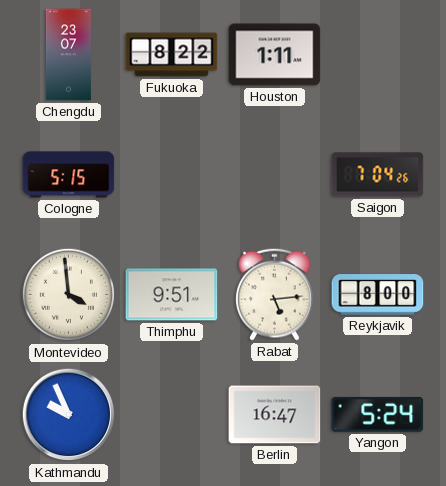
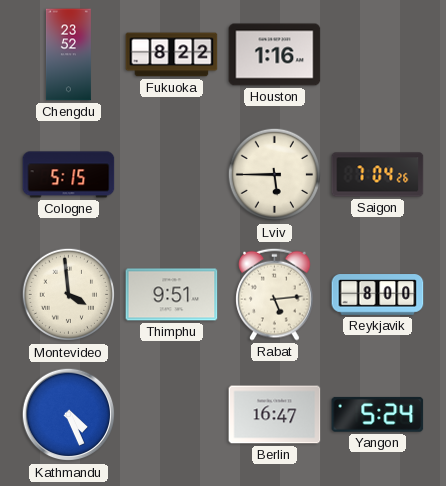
Chengdu: 23:07 -> 23:52 (68, 55)
Houston: 1:11 -> 1:16 (275, 55)
Lviv: none -> 5:45 (275, 175)
Kathmandu: 9:56 -> 4:26 (69, 415)
